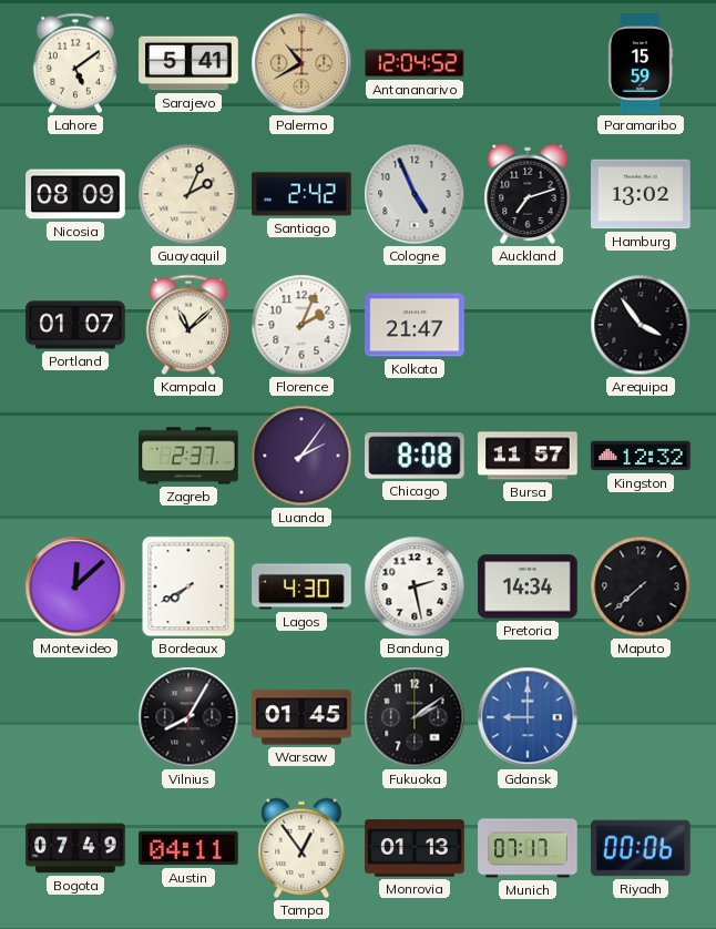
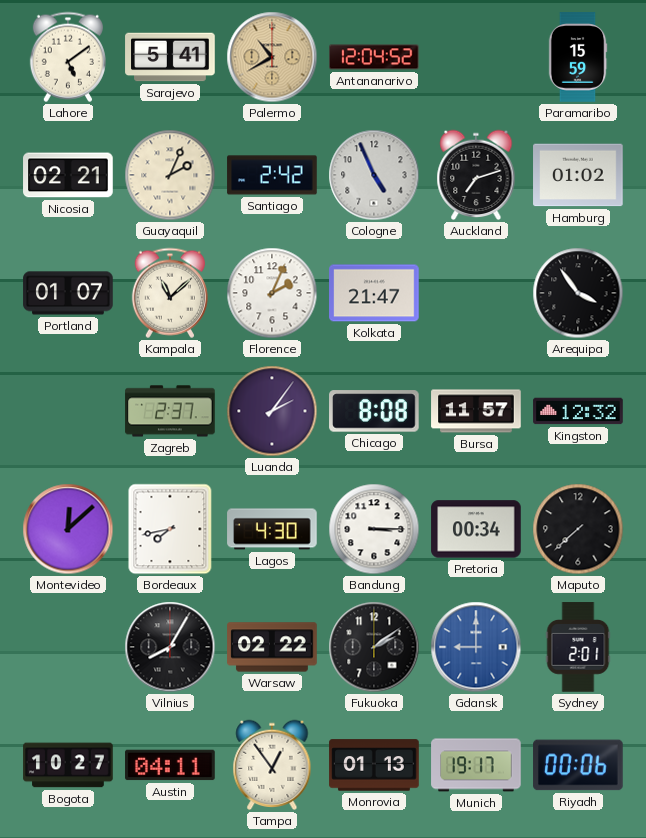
Nicosia: 08:09 -> 02:21 (68, 175)
Hamburg: 13:02 -> 01:02 (578, 175)
Bordeaux: 7:40 -> 7:43 (170, 529)
Bandung: 2:28 -> 3:15 (374, 529)
Pretoria: 14:34 -> 00:34 (476, 529)
Warsaw: 01:45 -> 02:22 (272, 647)
Sydney: none -> 2:01 (578, 647)
Bogota: 07:49 -> 10:27 (68, 765)
Munich: 07:17 -> 19:17 (476, 765)
